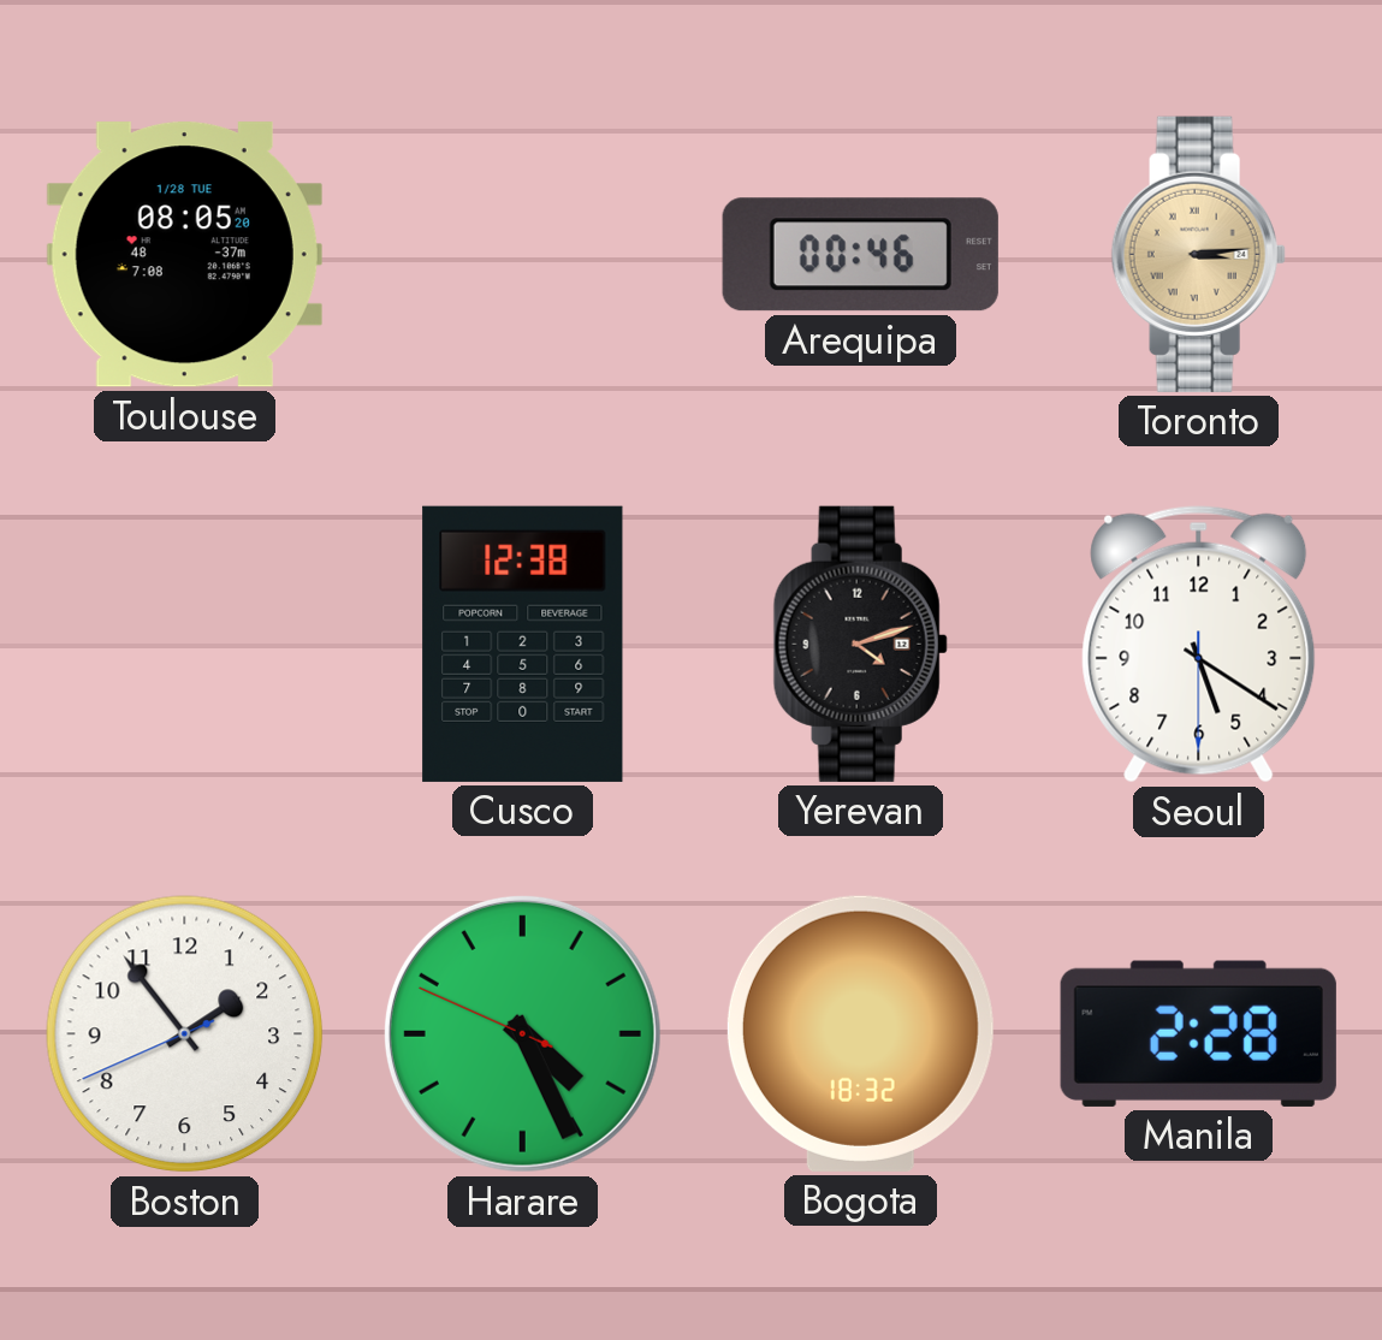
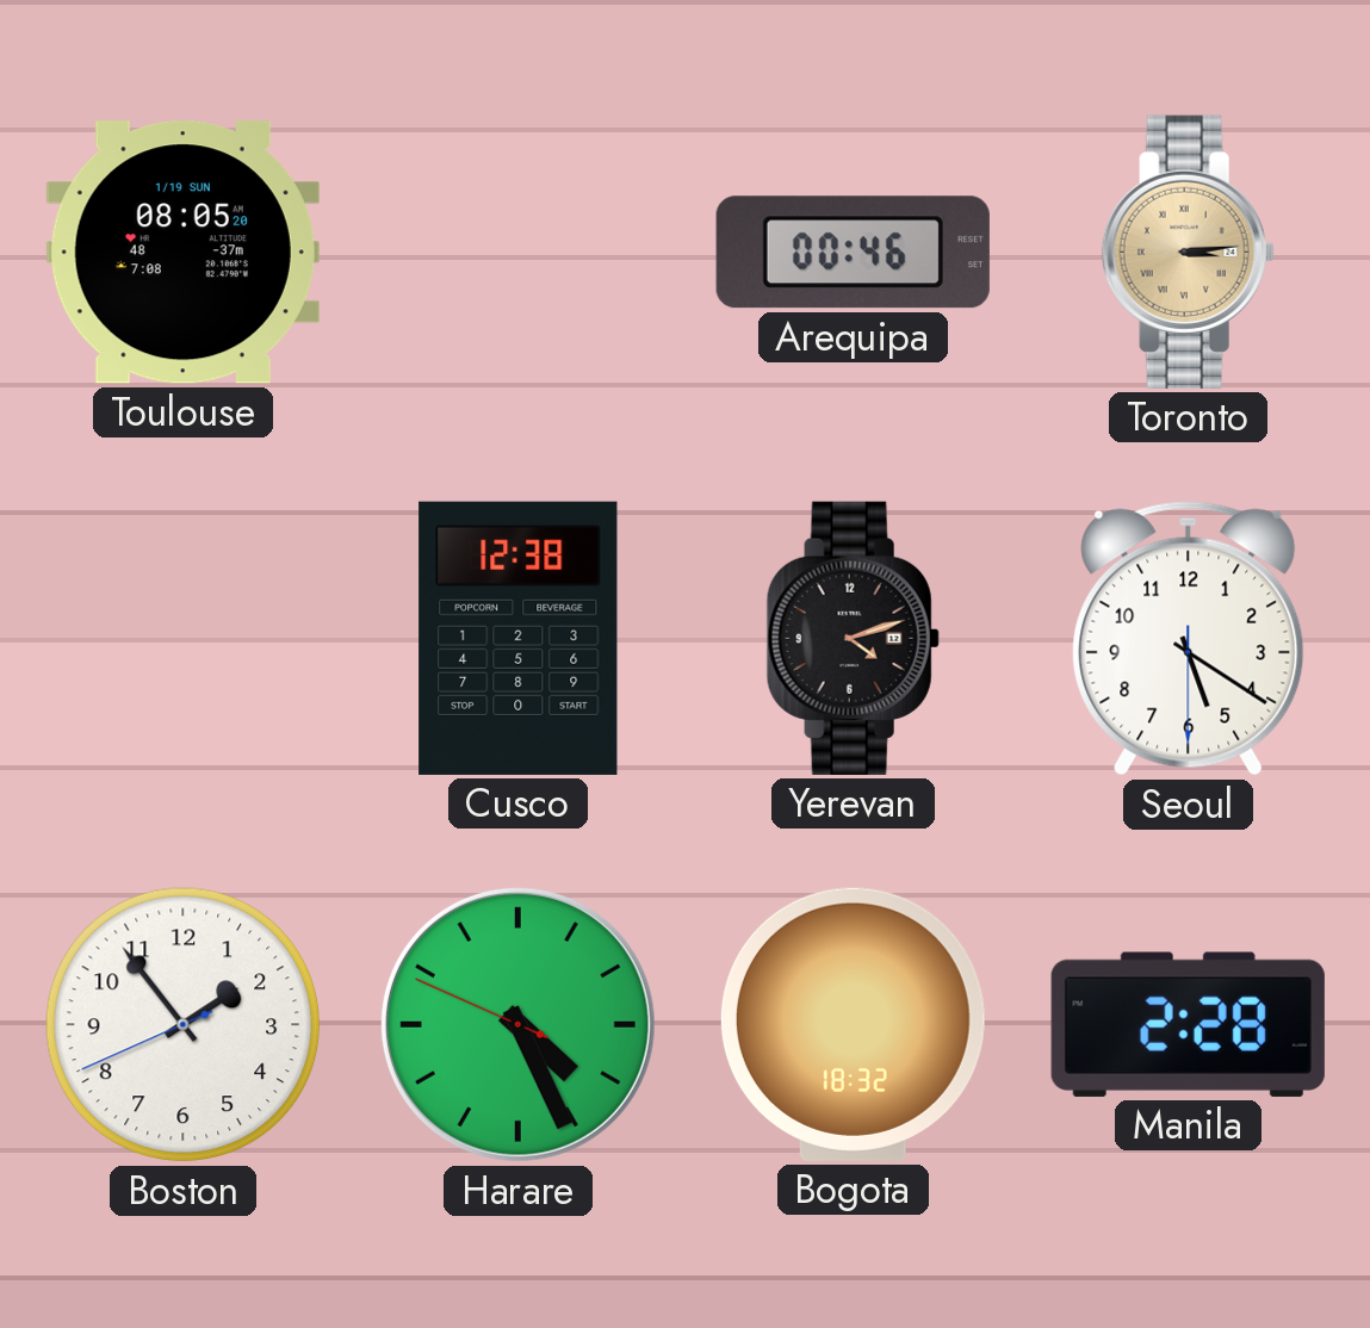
Toulouse date: 1/28 TUE -> 1/19 SUN (182, 253)
